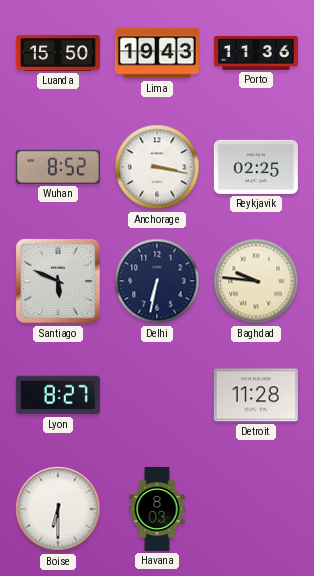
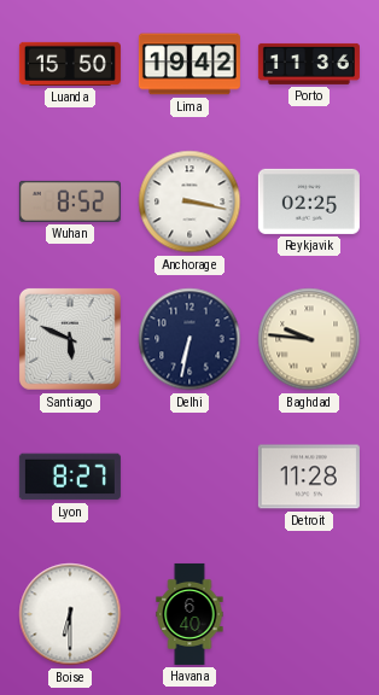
Lima: 19:43 -> 19:42 (189, 64)
Havana: 8:03 -> 6:40 (189, 614)
